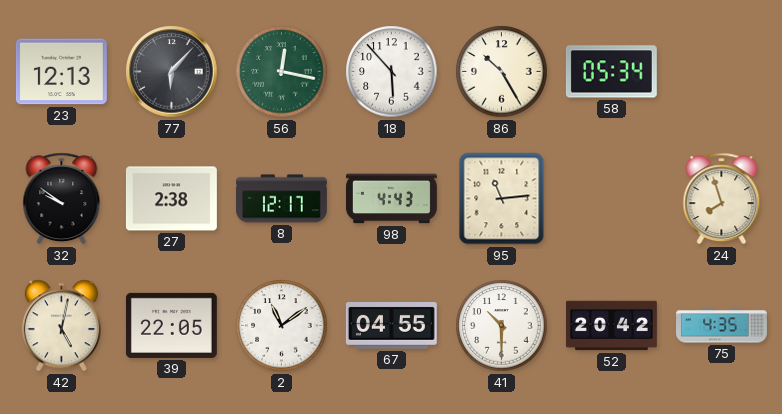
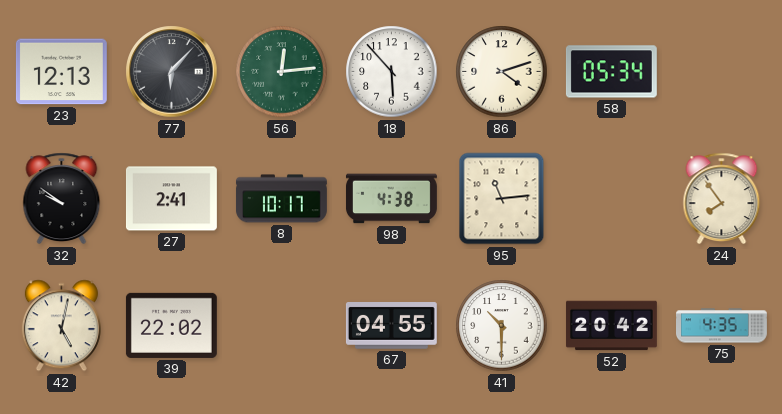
56: 12:17 -> 12:14 (282, 72)
86: 10:25 -> 4:12 (502, 72)
27: 2:38 -> 2:41 (171, 199)
8: 12:17 -> 10:17 (281, 199)
98: 4:43 -> 4:38 (391, 199)
24: 7:57 -> 7:54 (722, 199)
39: 22:05 -> 22:02 (171, 325)
2: 11:09 -> none (282, 326)
